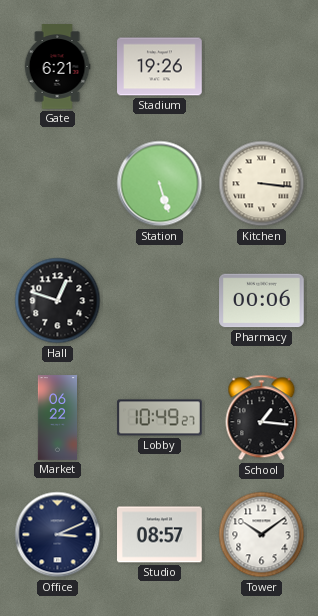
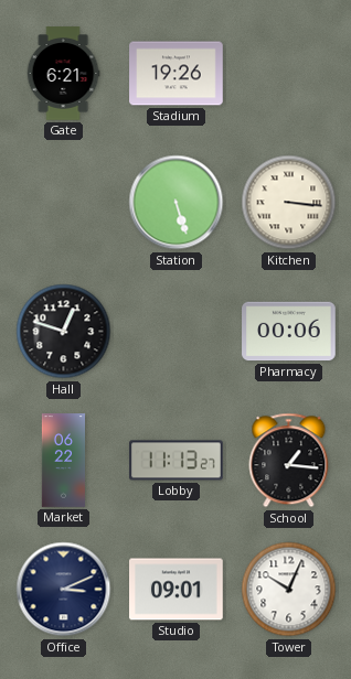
Lobby: 10:49 -> 11:13 (177, 461)
Studio: 08:57 -> 09:01 (177, 590)
Tower: 10:09 -> 10:04 (289, 590)
